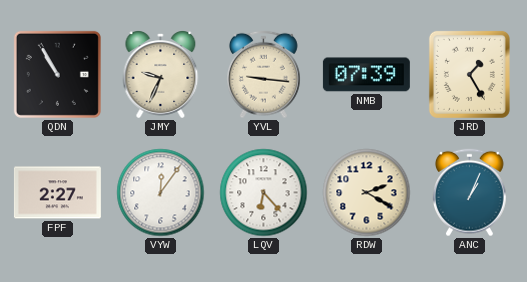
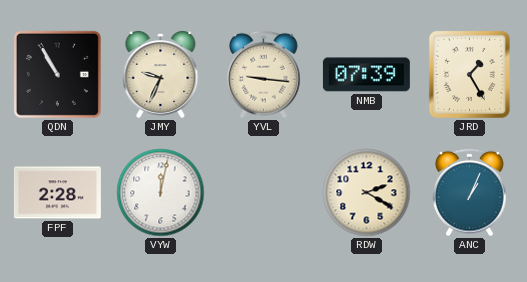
FPF: 2:27 -> 2:28 (57, 193)
VYW: 12:06 -> 12:02 (161, 193)
LQV: 6:23 -> none (264, 193)
